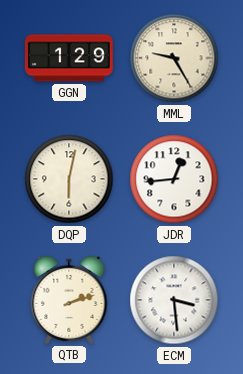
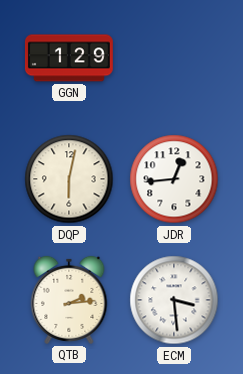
MML: 9:25 -> none (174, 58)
QTB: 2:12 -> 2:14 (69, 300)
